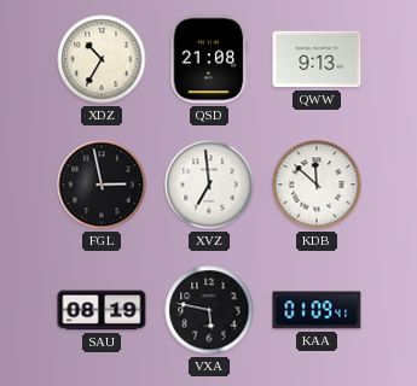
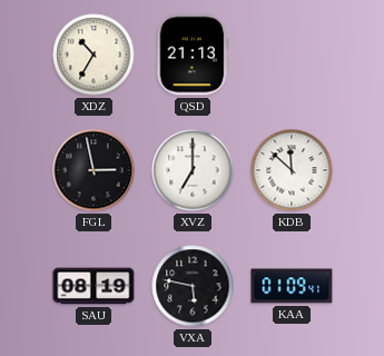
QSD: 21:08 -> 21:13 (193, 55)
QWW: 9:13 -> none (317, 59)
XVZ: 6:59 -> 7:00 (193, 170)
